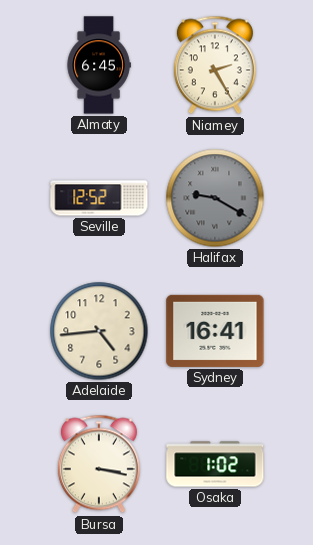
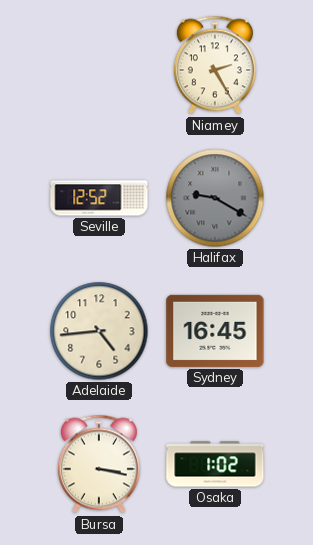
Almaty: 6:45 -> none (99, 65)
Sydney: 16:41 -> 16:45 (215, 331)
